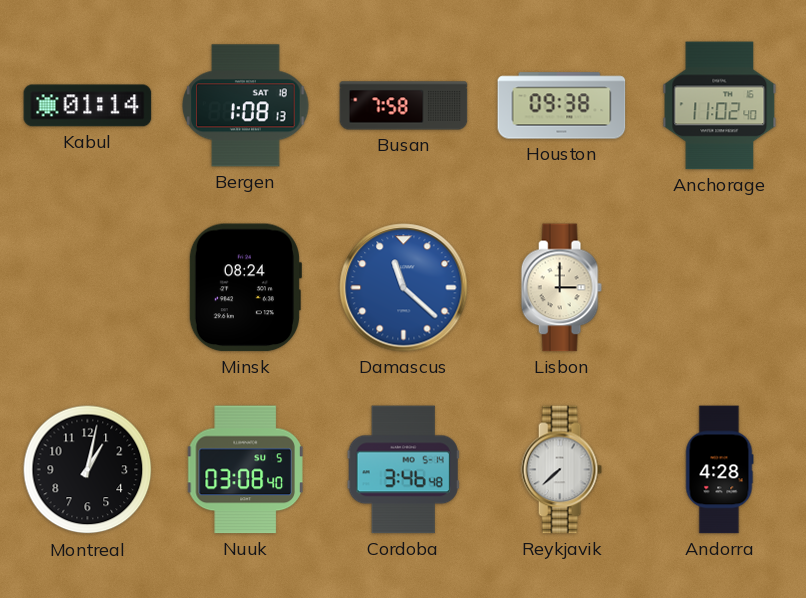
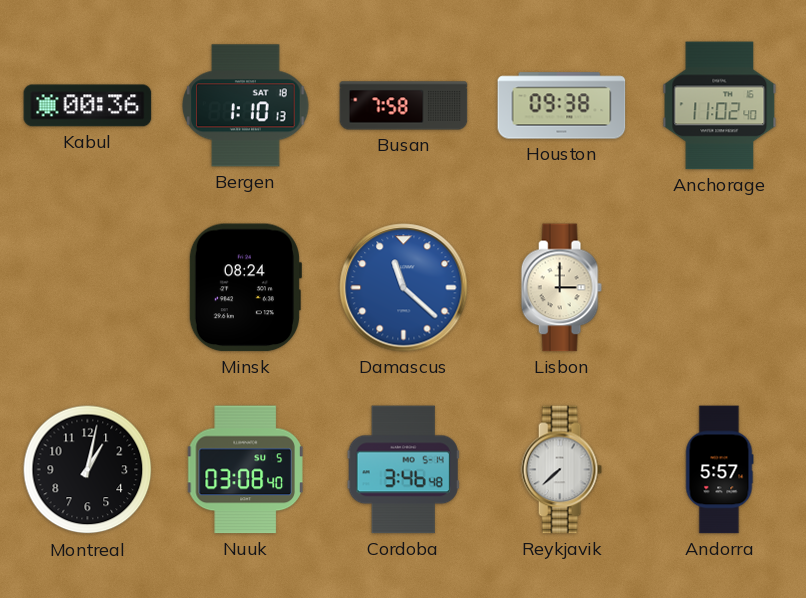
Kabul: 01:14 -> 00:36 (88, 106)
Bergen: 1:08 -> 1:10 (246, 106)
Andorra: 4:28 -> 5:57 (719, 470)
